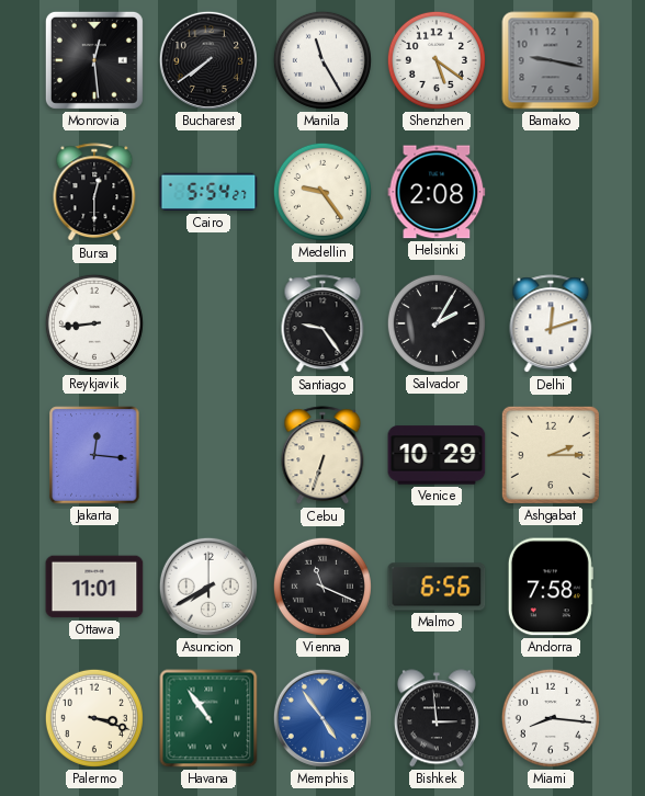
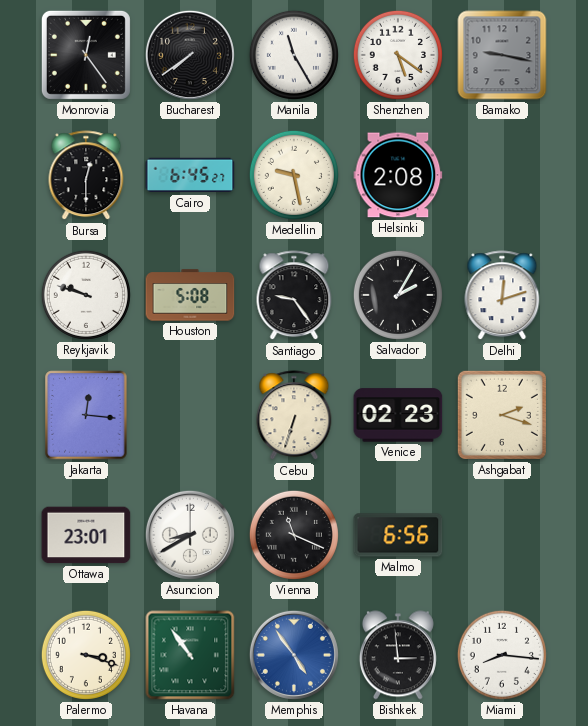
Monrovia: 12:29 -> 12:24 (86, 55)
Cairo: 5:54 -> 6:45 (190, 175)
Medellin: 9:24 -> 9:28 (294, 175)
Reykjavik: 8:44 -> 9:48 (86, 295)
Houston: none -> 5:08 (190, 295)
Venice: 10:29 -> 02:23 (398, 415)
Ashgabat: 2:15 -> 2:18 (502, 415)
Ottawa: 11:01 -> 23:01 (86, 535)
Asuncion: 7:40 -> 8:40 (190, 535)
Andorra: 7:58 -> none (551, 587)
